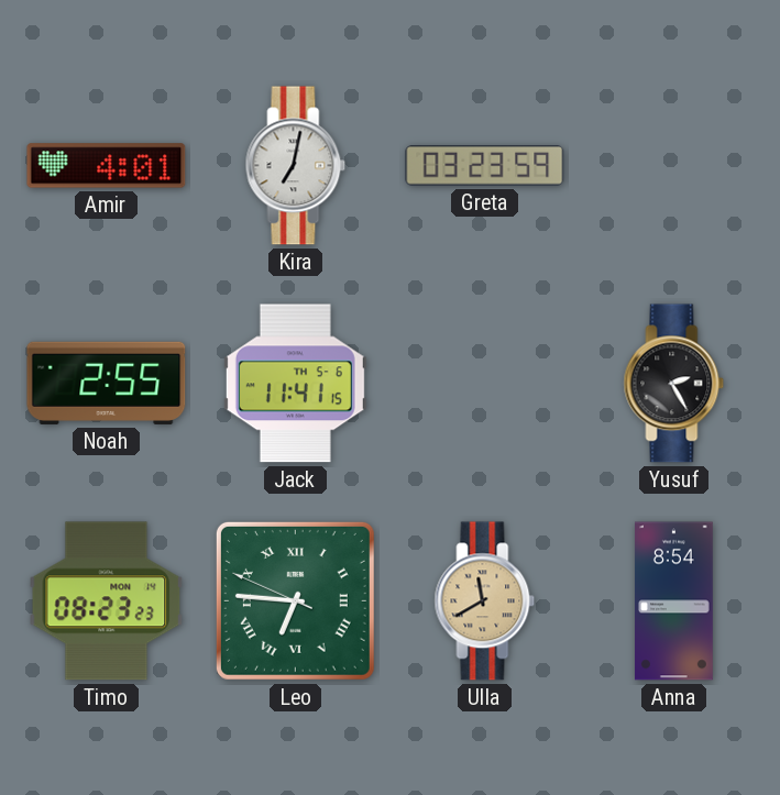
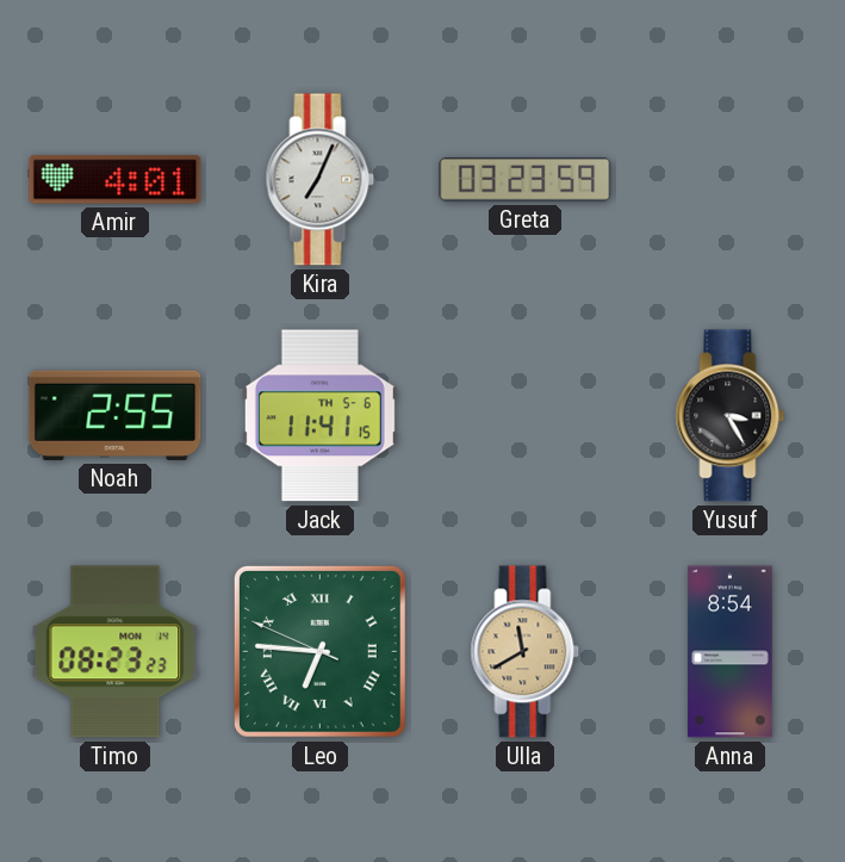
Kira: 7:02 -> 7:04 (321, 180)
Yusuf: 2:25 -> 3:25 (731, 416)
